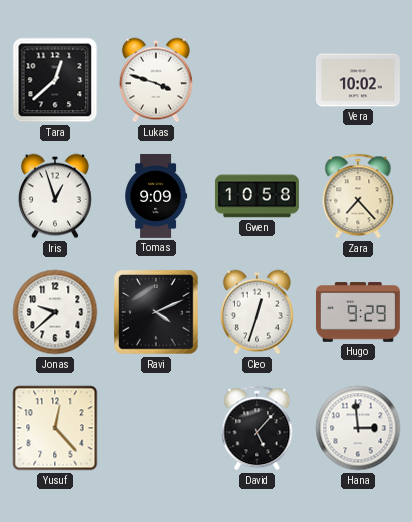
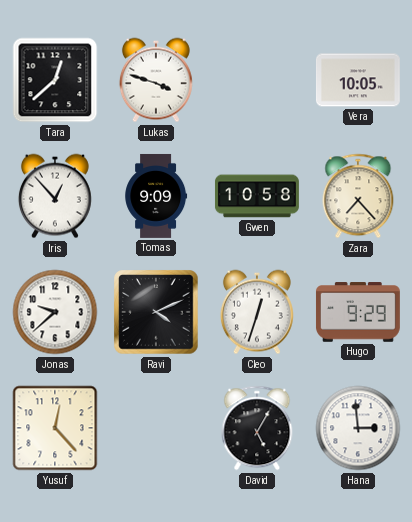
Vera: 10:02 -> 10:05 (358, 80)
Iris: 12:57 -> 12:53 (55, 196)
David: 5:07 -> 5:05 (257, 428)
